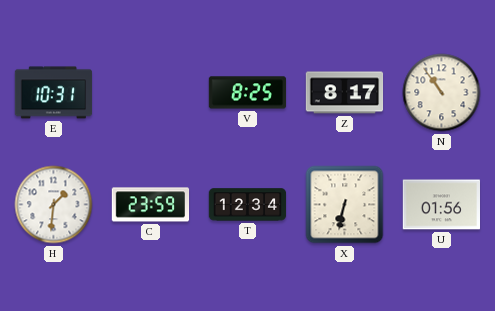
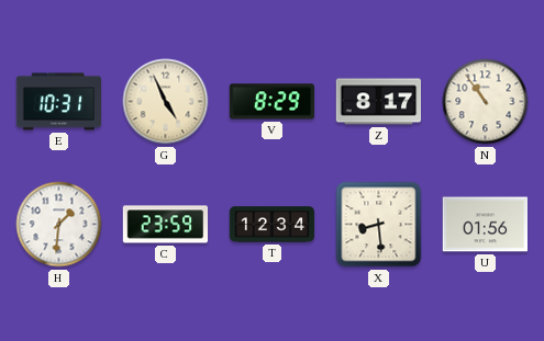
G: none -> 4:56 (166, 102)
V: 8:25 -> 8:29 (273, 102)
X: 6:32 -> 8:29 (379, 225)
